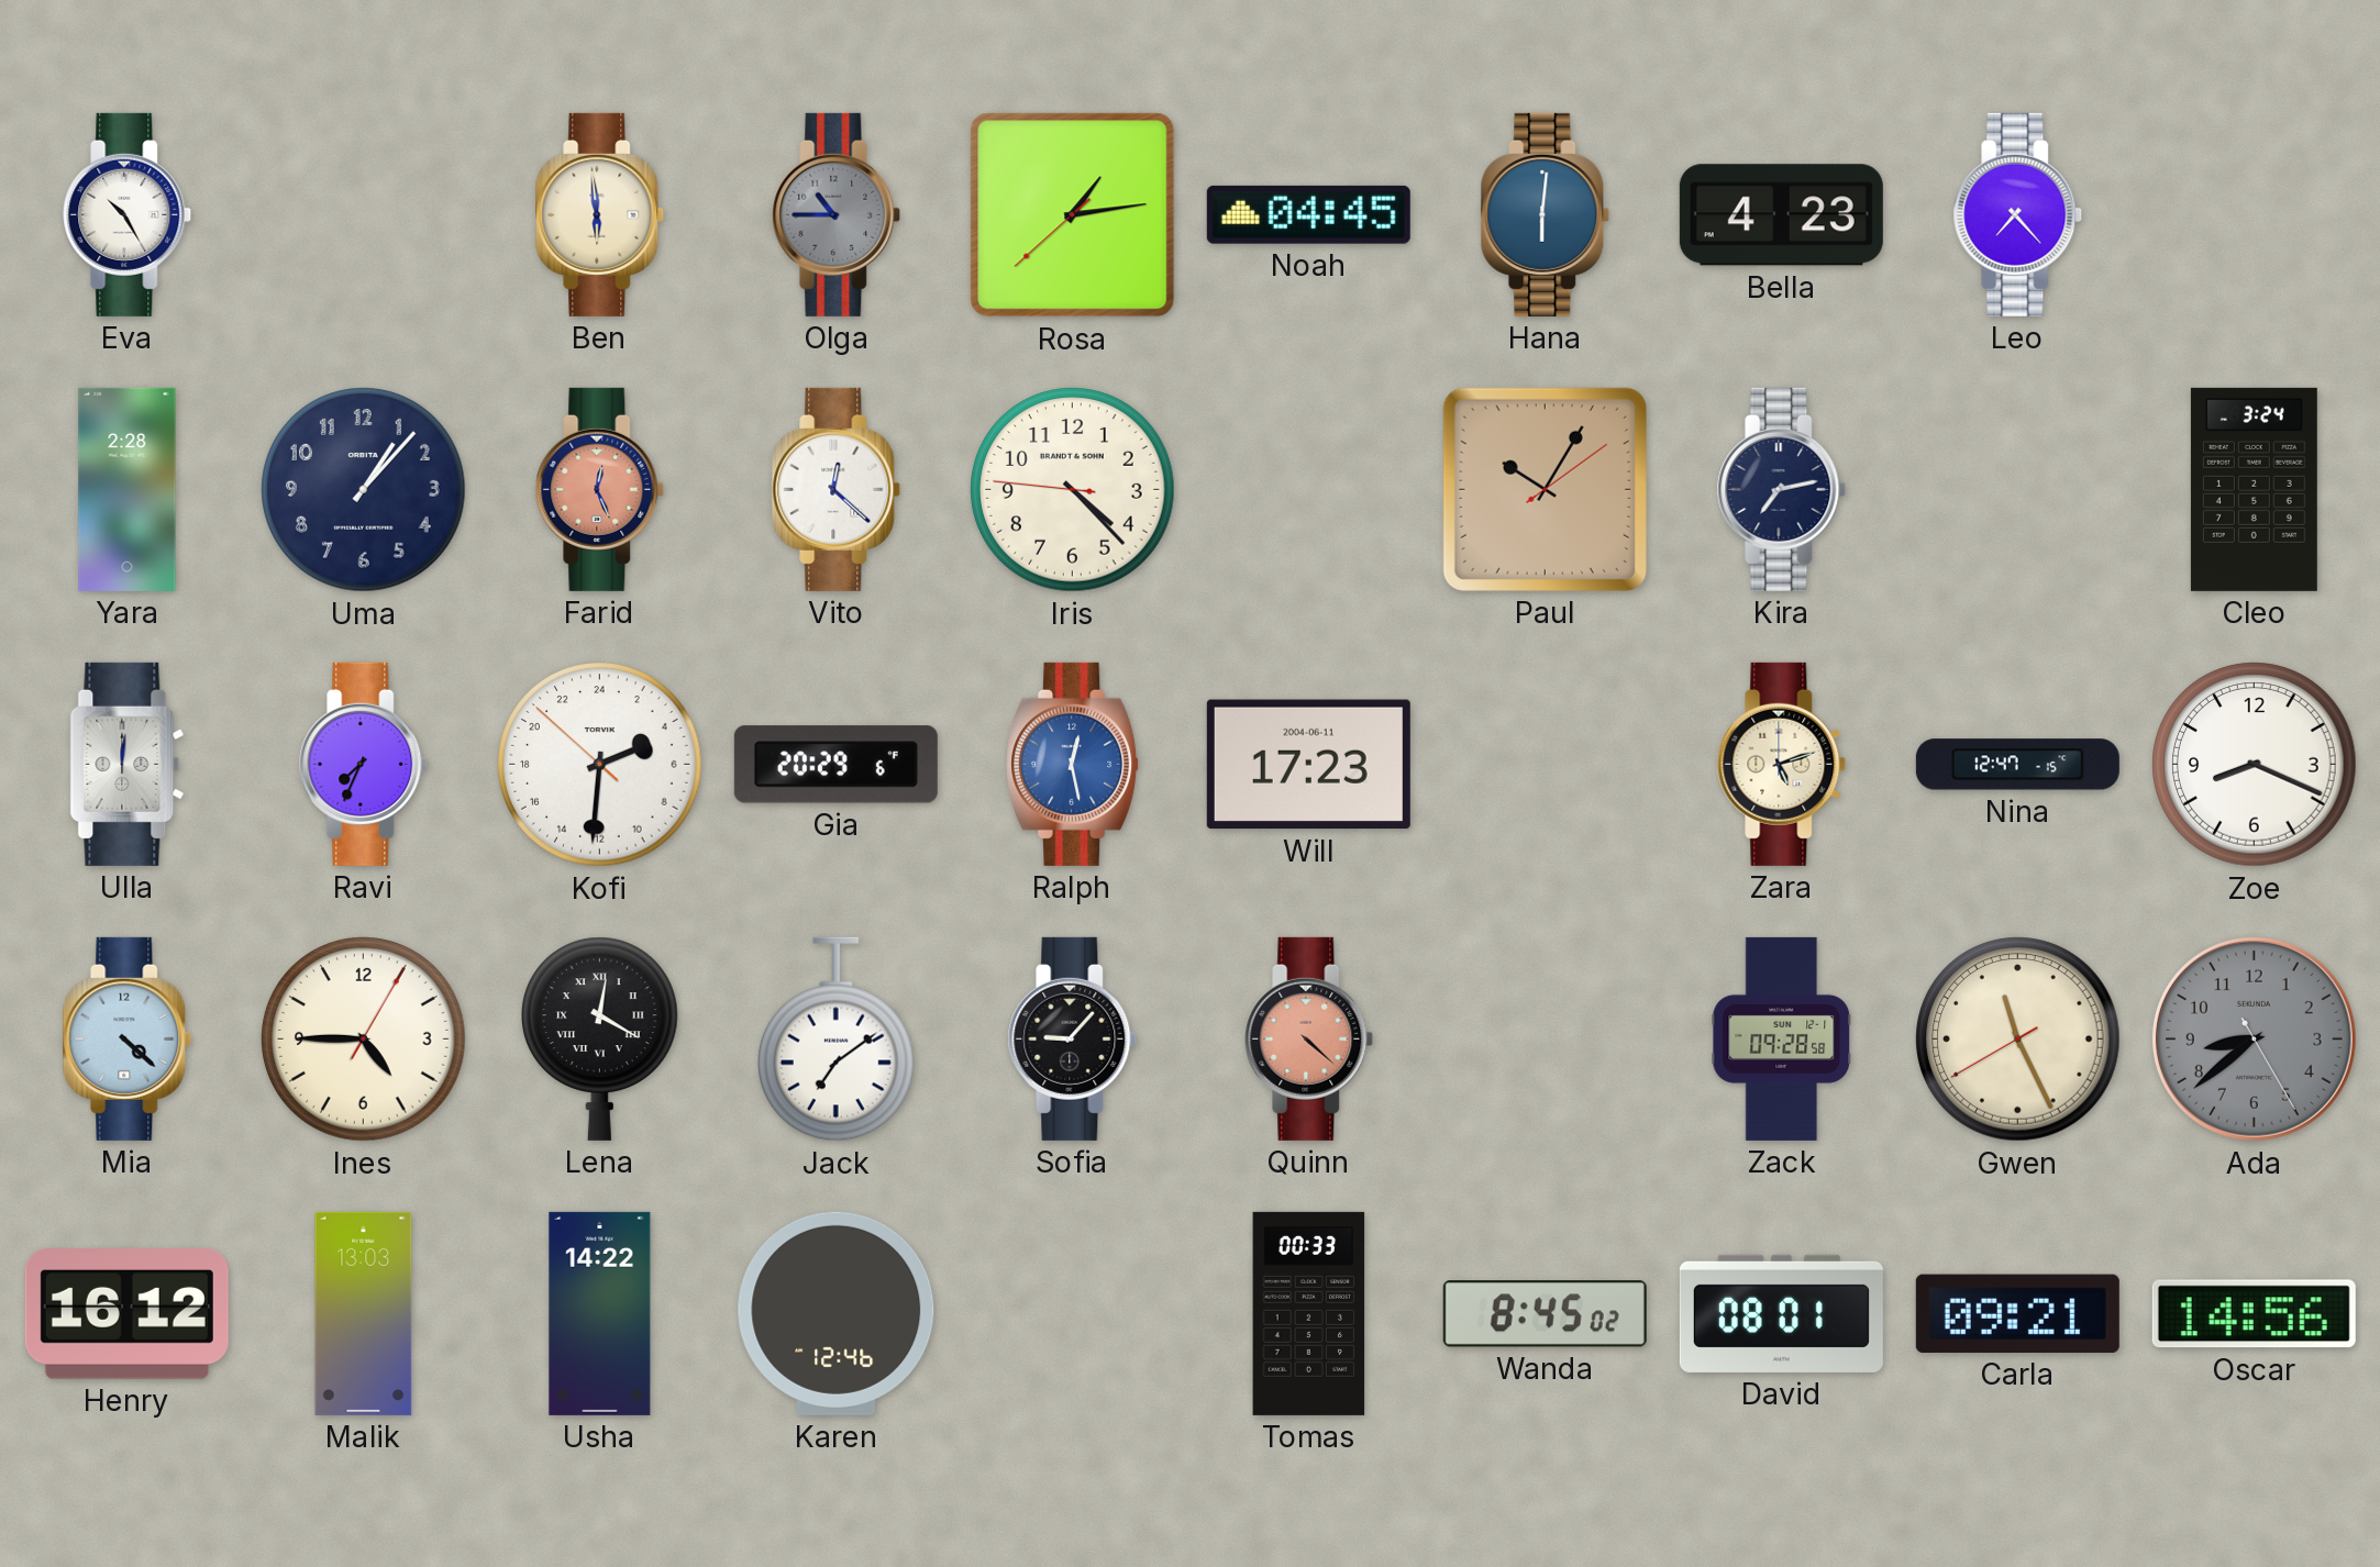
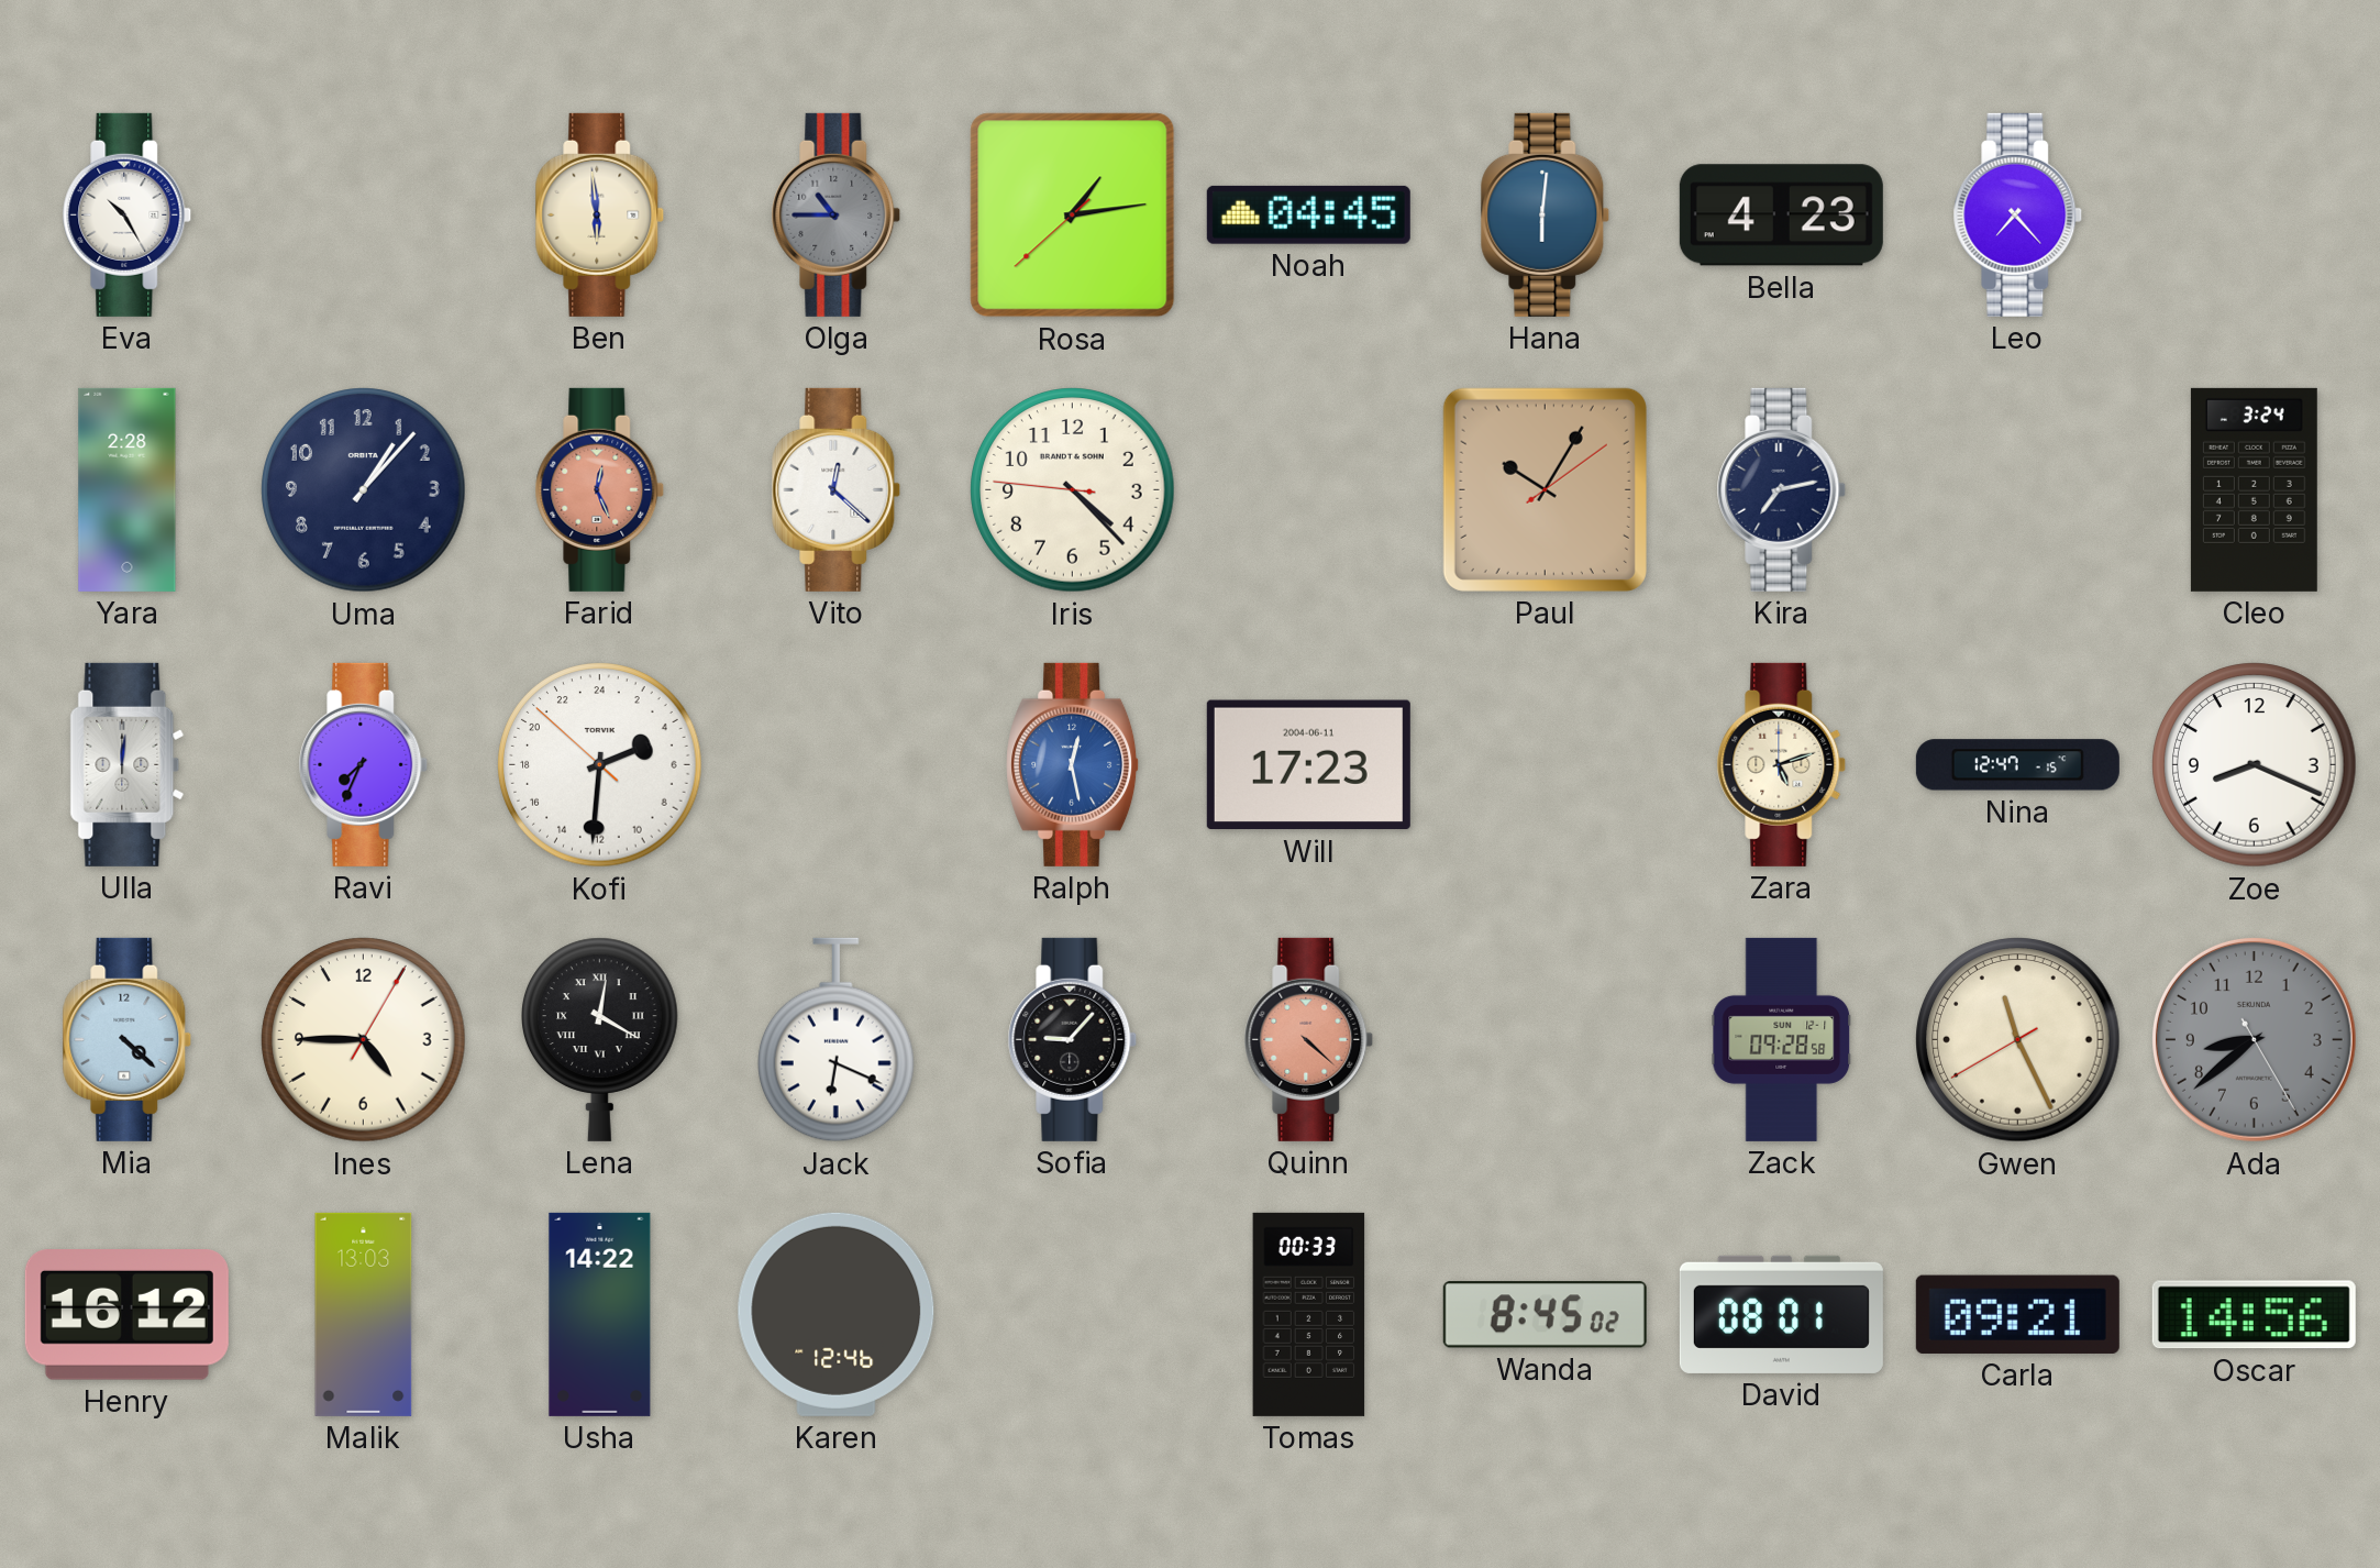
Gia: 20:29 -> none (835, 765)
Jack: 7:09 -> 6:19 (837, 1040)
